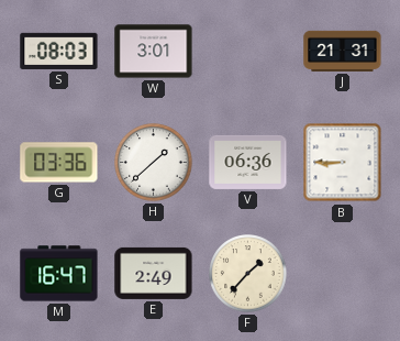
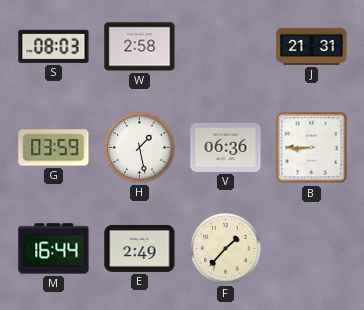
W: 3:01 -> 2:58 (140, 47)
G: 03:36 -> 03:59 (54, 148)
H: 1:38 -> 1:28 (140, 148)
M: 16:47 -> 16:44 (54, 249)
